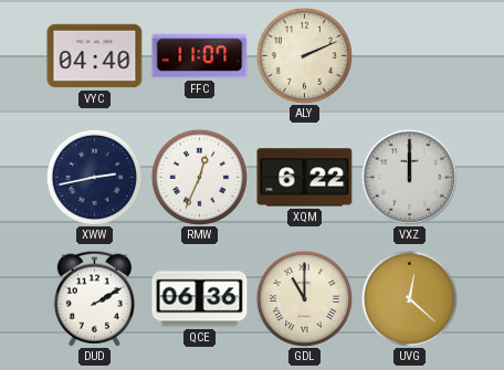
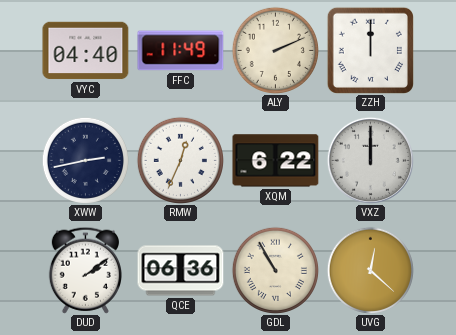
FFC: 11:07 -> 11:49 (181, 51)
ZZH: none -> 12:00 (370, 50)
DUD: 2:10 -> 2:09 (85, 270)
GDL: 11:00 -> 10:55 (275, 270)
